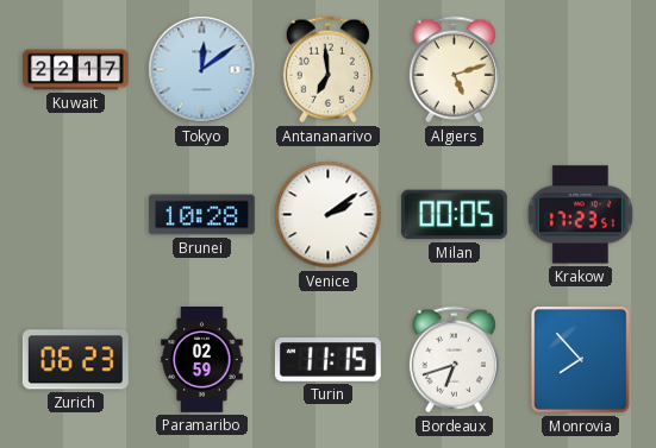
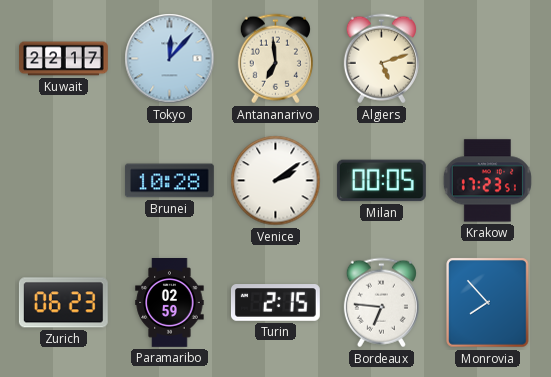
Tokyo: 12:09 -> 12:07 (170, 59)
Turin: 11:15 -> 2:15 (275, 303)
Bordeaux: 6:42 -> 6:46 (381, 303)
